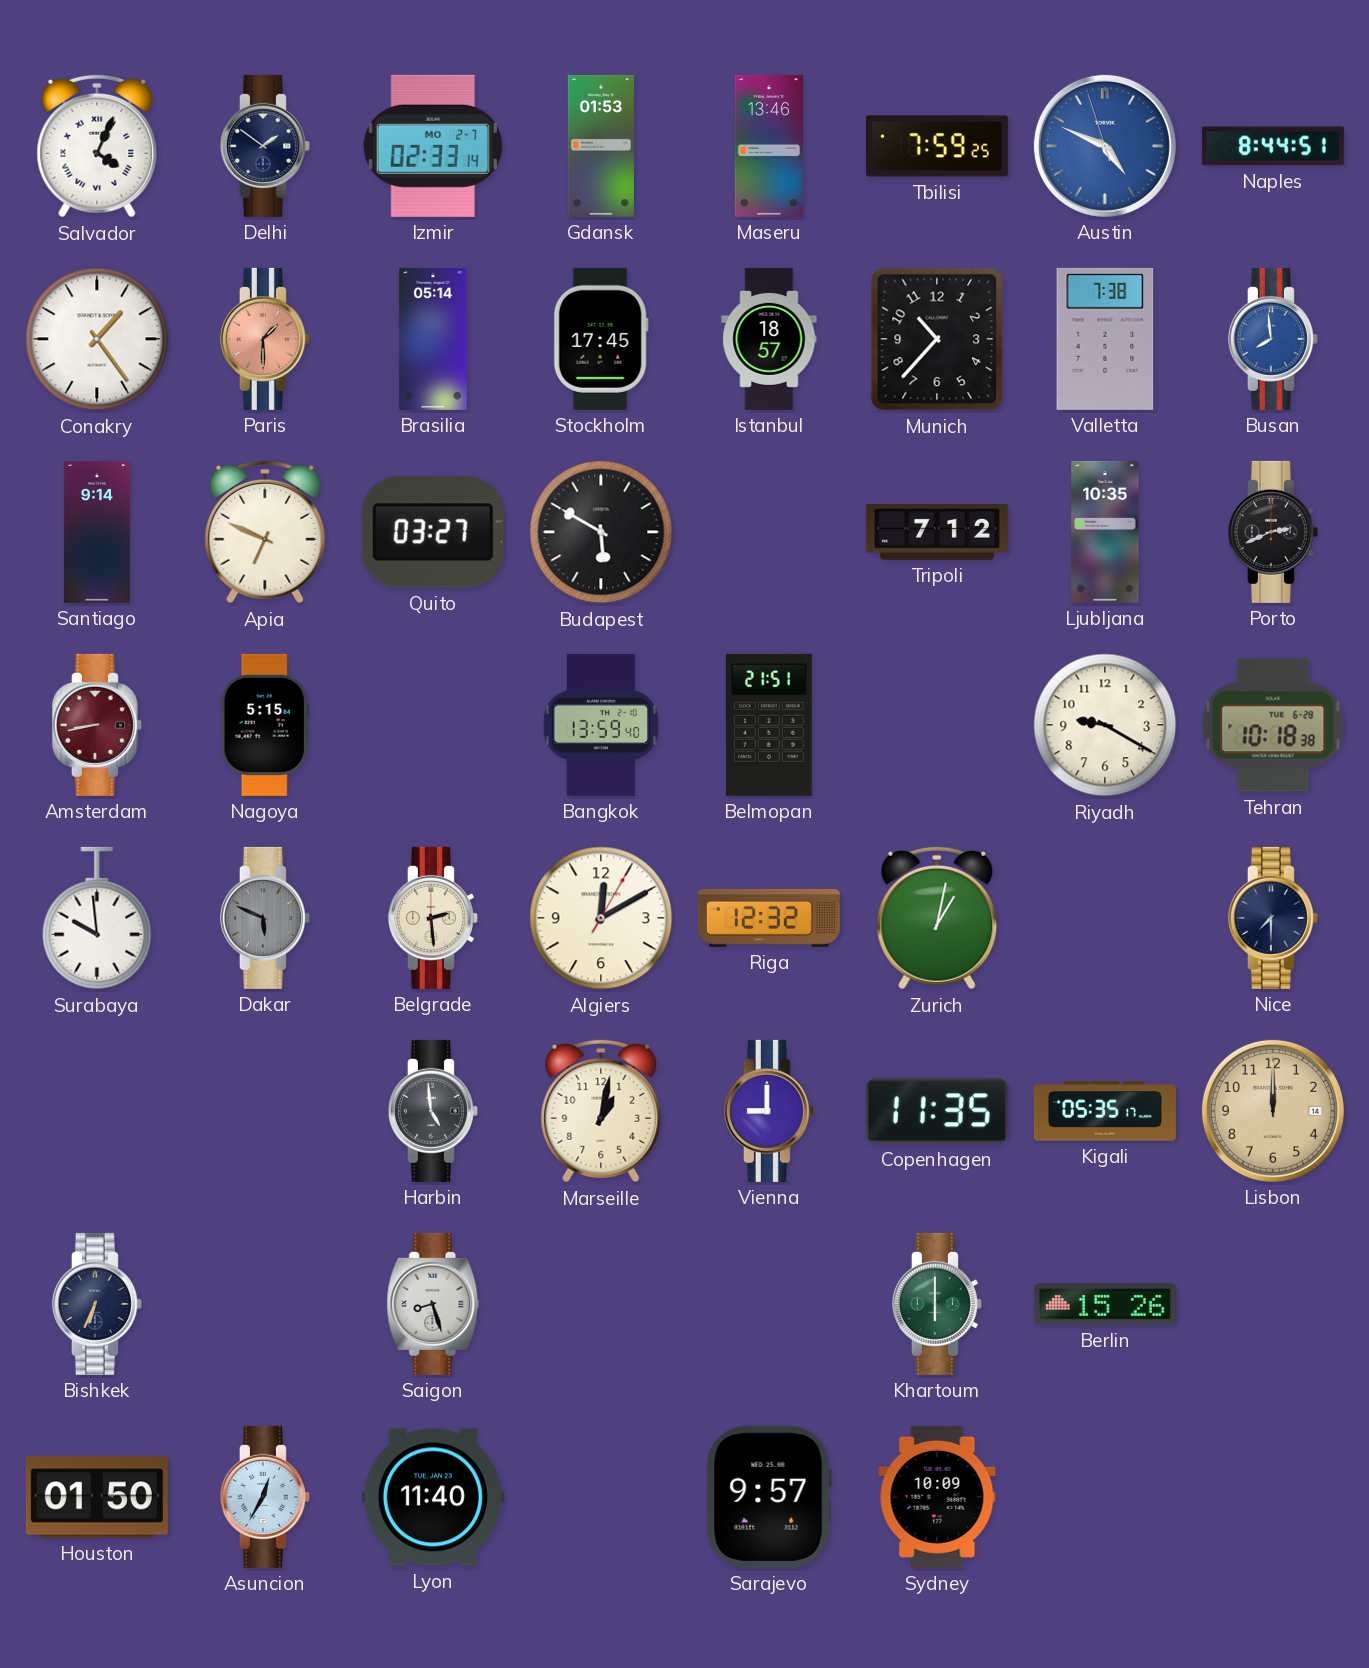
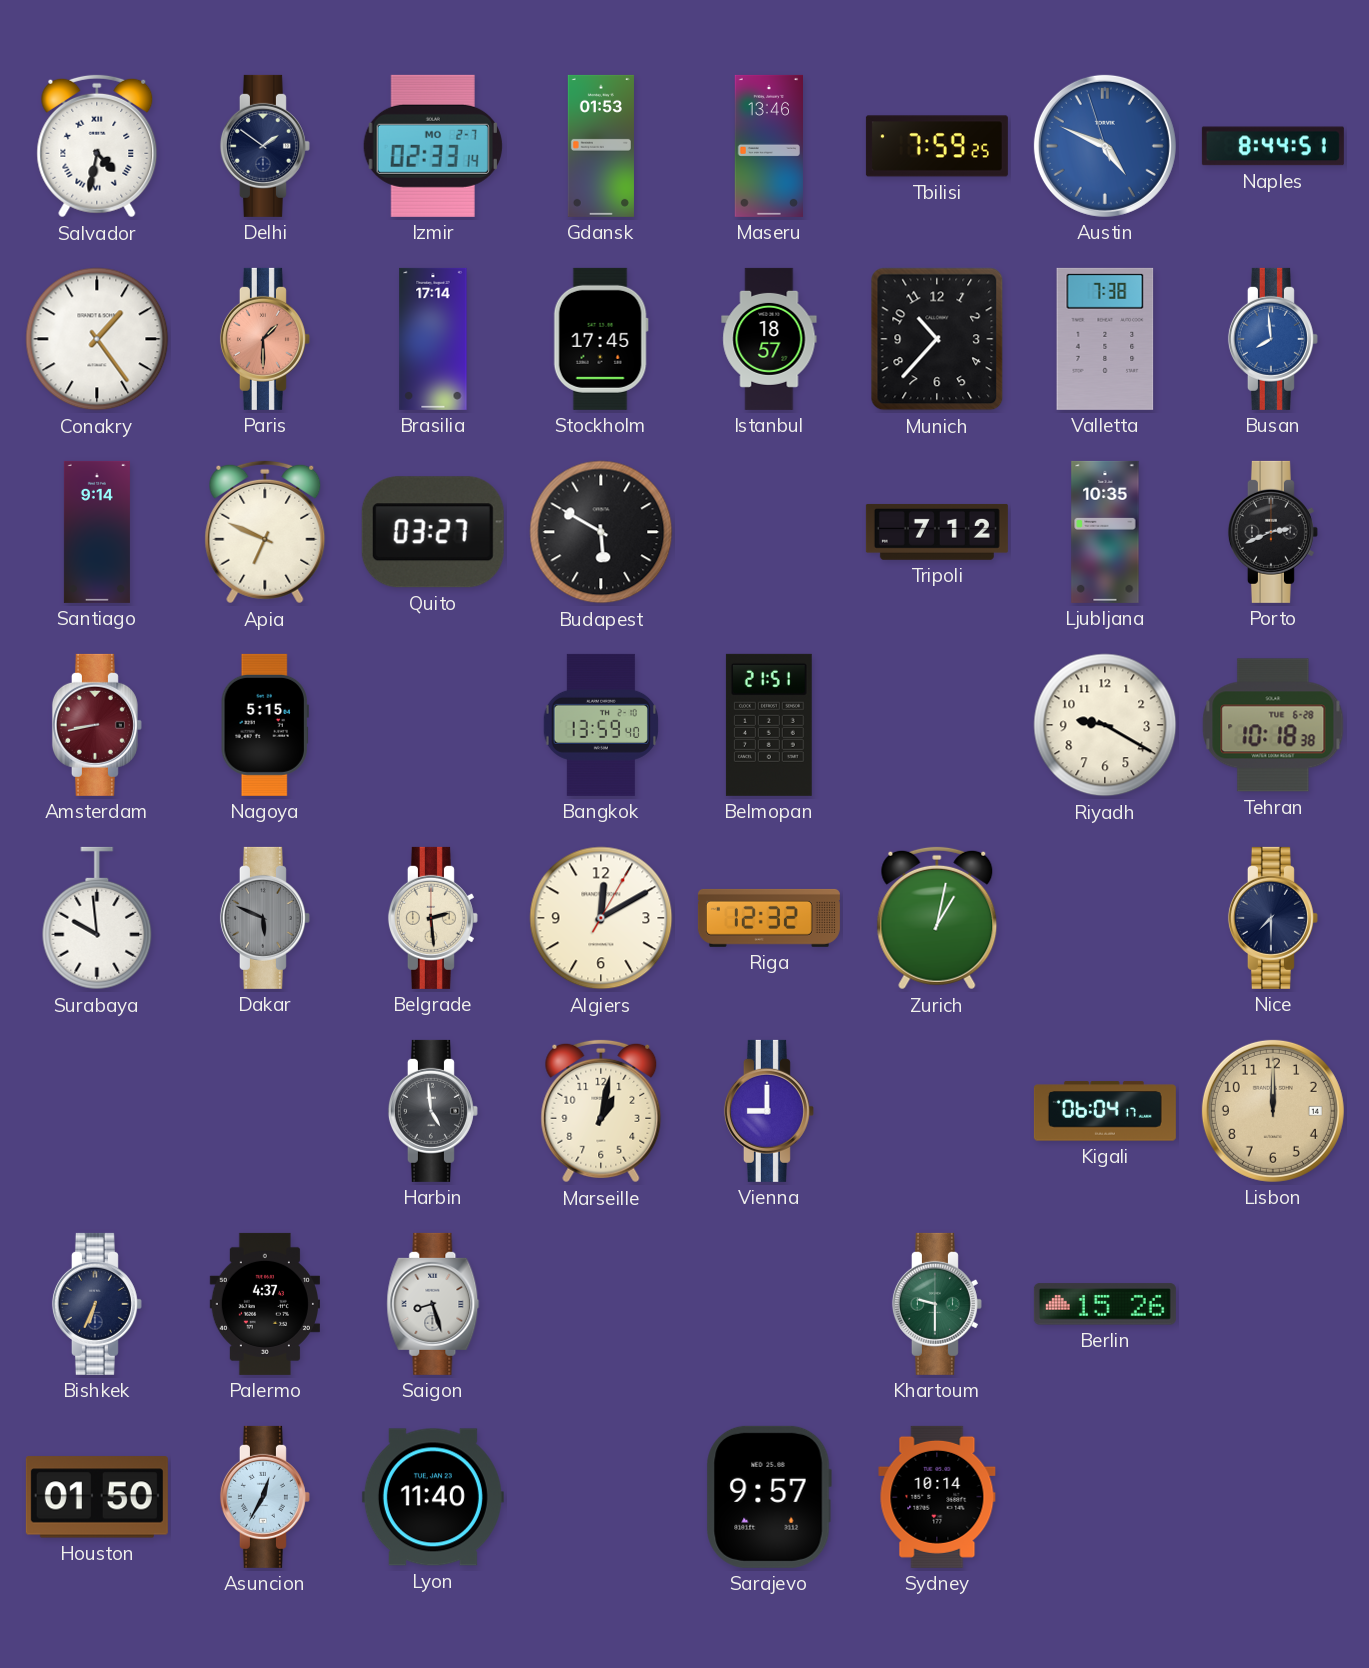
Salvador: 4:04 -> 4:32 (97, 146)
Brasilia: 05:14 -> 17:14 (433, 339)
Copenhagen: 11:35 -> none (937, 1111)
Kigali: 05:35 -> 06:04 (1105, 1111)
Palermo: none -> 4:37 (264, 1304)
Khartoum: 6:00 -> 9:30 (937, 1304)
Sydney: 10:09 -> 10:14 (937, 1497)
